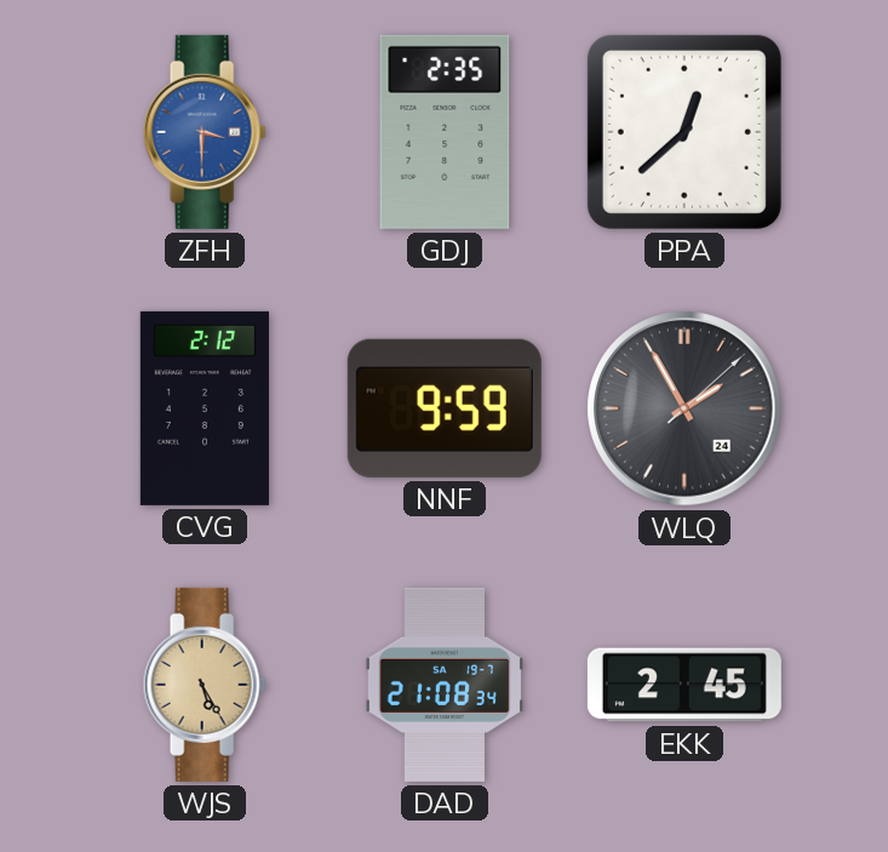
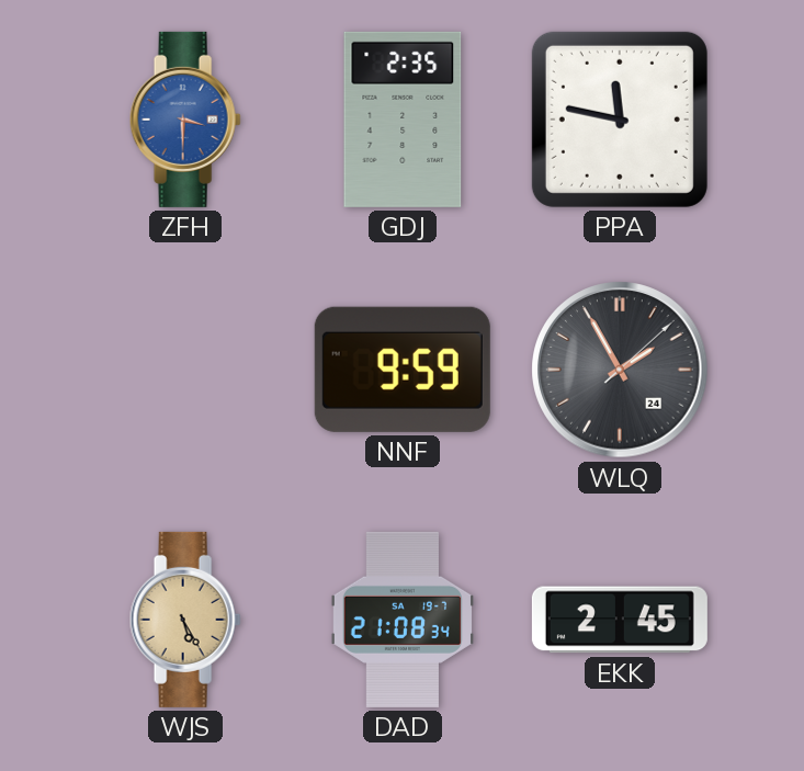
PPA: 12:38 -> 11:47 (620, 120)
CVG: 2:12 -> none (205, 408)
